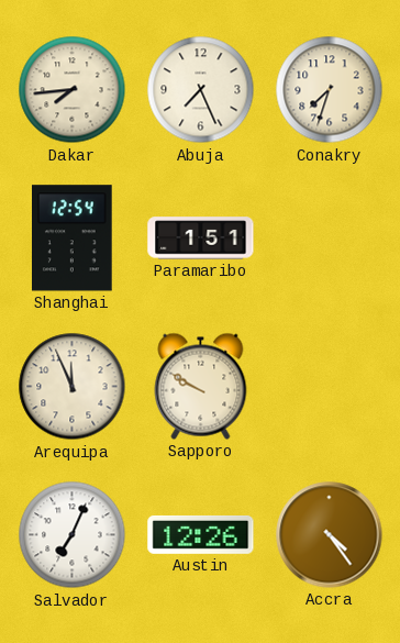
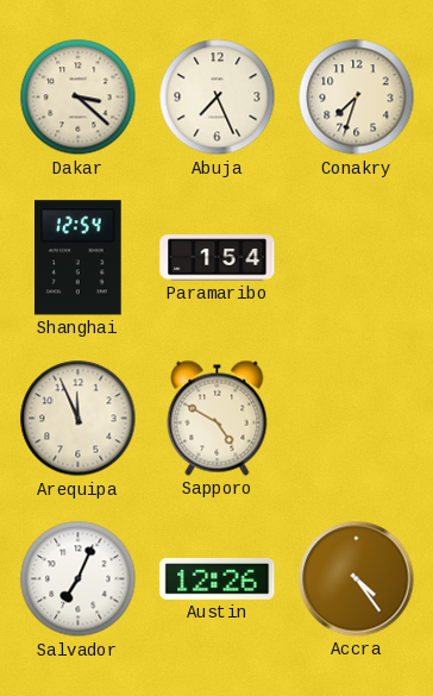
Dakar: 7:44 -> 3:22 (79, 98)
Paramaribo: 1:51 -> 1:54 (218, 258)
Sapporo: 9:50 -> 4:50 (218, 418)
